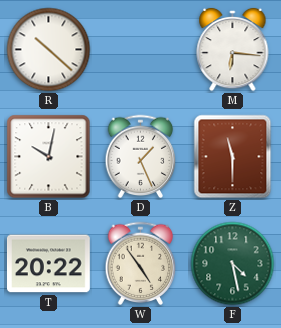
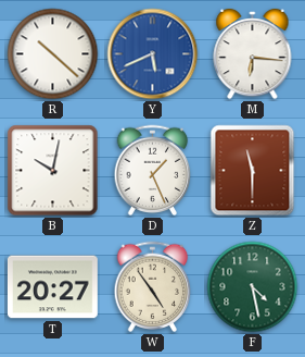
Y: none -> 5:41 (153, 54)
T: 20:22 -> 20:27 (52, 287)
